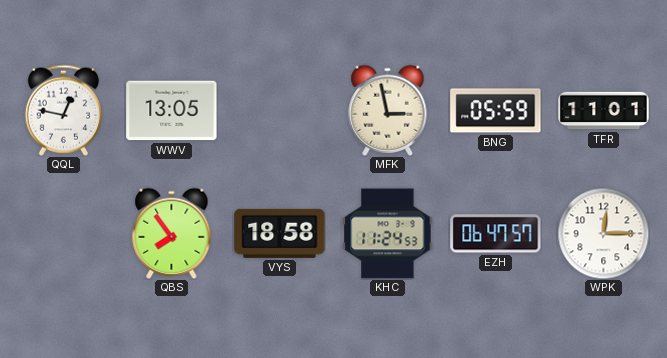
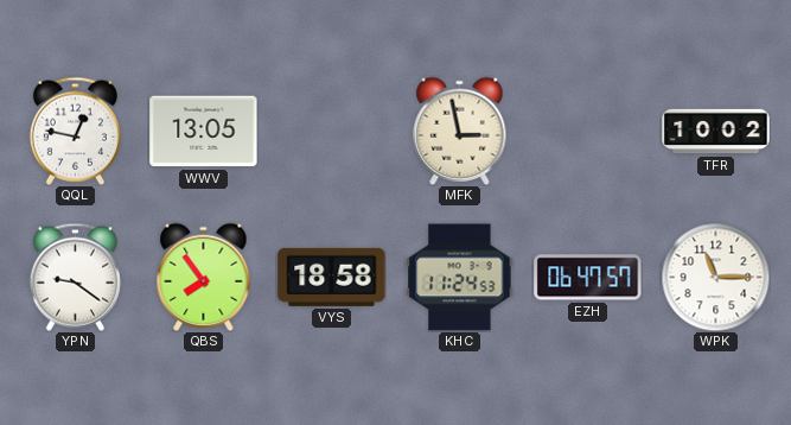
BNG: 05:59 -> none (496, 111)
TFR: 11:01 -> 10:02 (716, 132)
YPN: none -> 9:21 (75, 277)
WPK: 12:15 -> 11:15 (715, 277)
